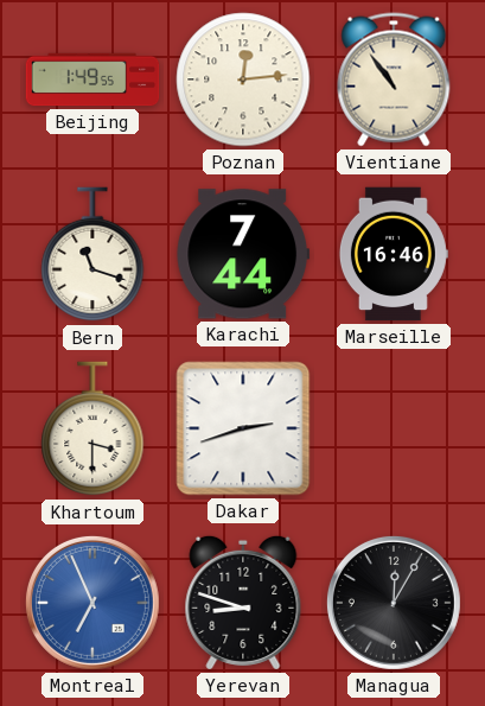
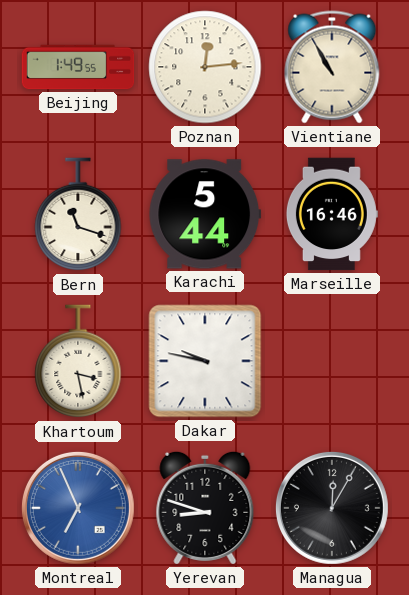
Vientiane: 10:54 -> 10:55 (332, 67)
Karachi: 7:44 -> 5:44 (205, 214)
Khartoum: 3:30 -> 3:28 (78, 362)
Dakar: 2:42 -> 9:47 (205, 361)
